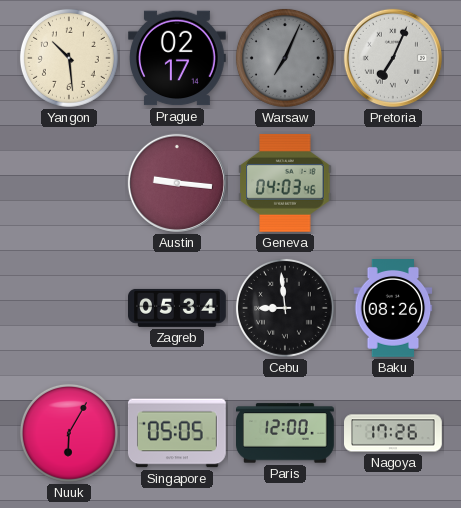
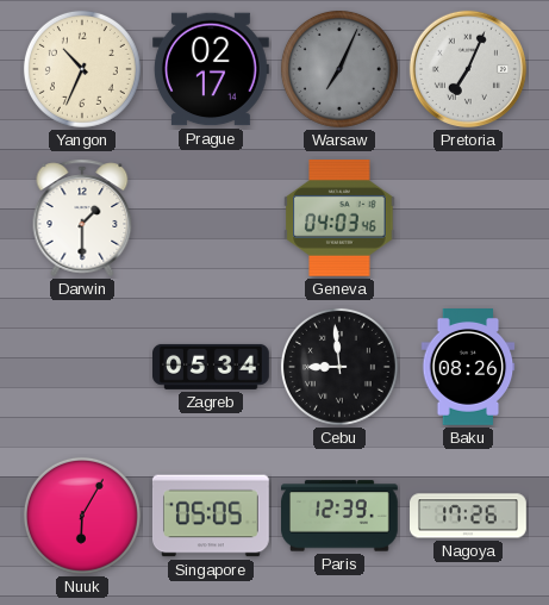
Yangon: 10:29 -> 10:34 (82, 69)
Darwin: none -> 1:30 (82, 218)
Austin: 9:16 -> none (177, 183)
Paris: 12:00 -> 12:39 (341, 516)
